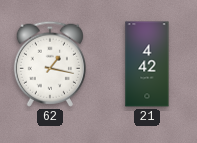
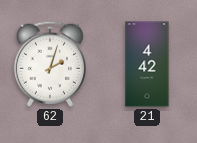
62: 1:17 -> 2:03 (50, 64)
